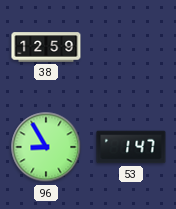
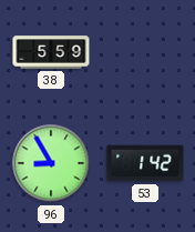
38: 12:59 -> 5:59 (51, 52)
53: 1:47 -> 1:42 (145, 163)
